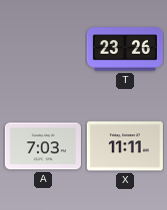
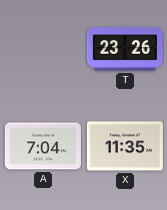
A: 7:03 -> 7:04 (43, 146)
X: 11:11 -> 11:35 (125, 146)
